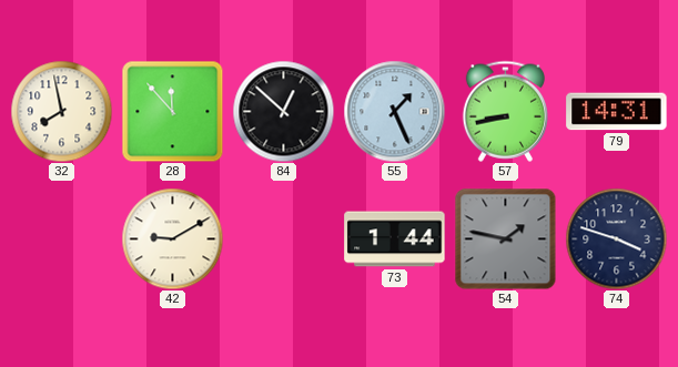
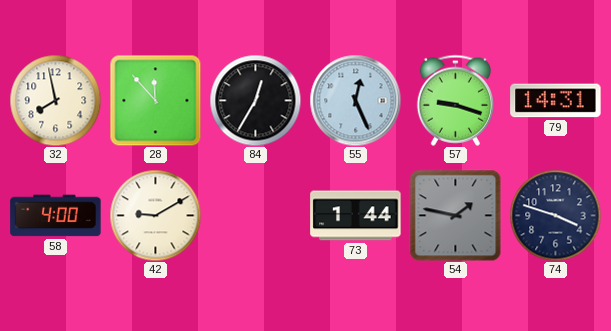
84: 12:52 -> 12:35 (255, 100)
55: 1:26 -> 12:26 (355, 100)
57: 8:43 -> 9:18 (455, 100)
58: none -> 4:00 (56, 216)
